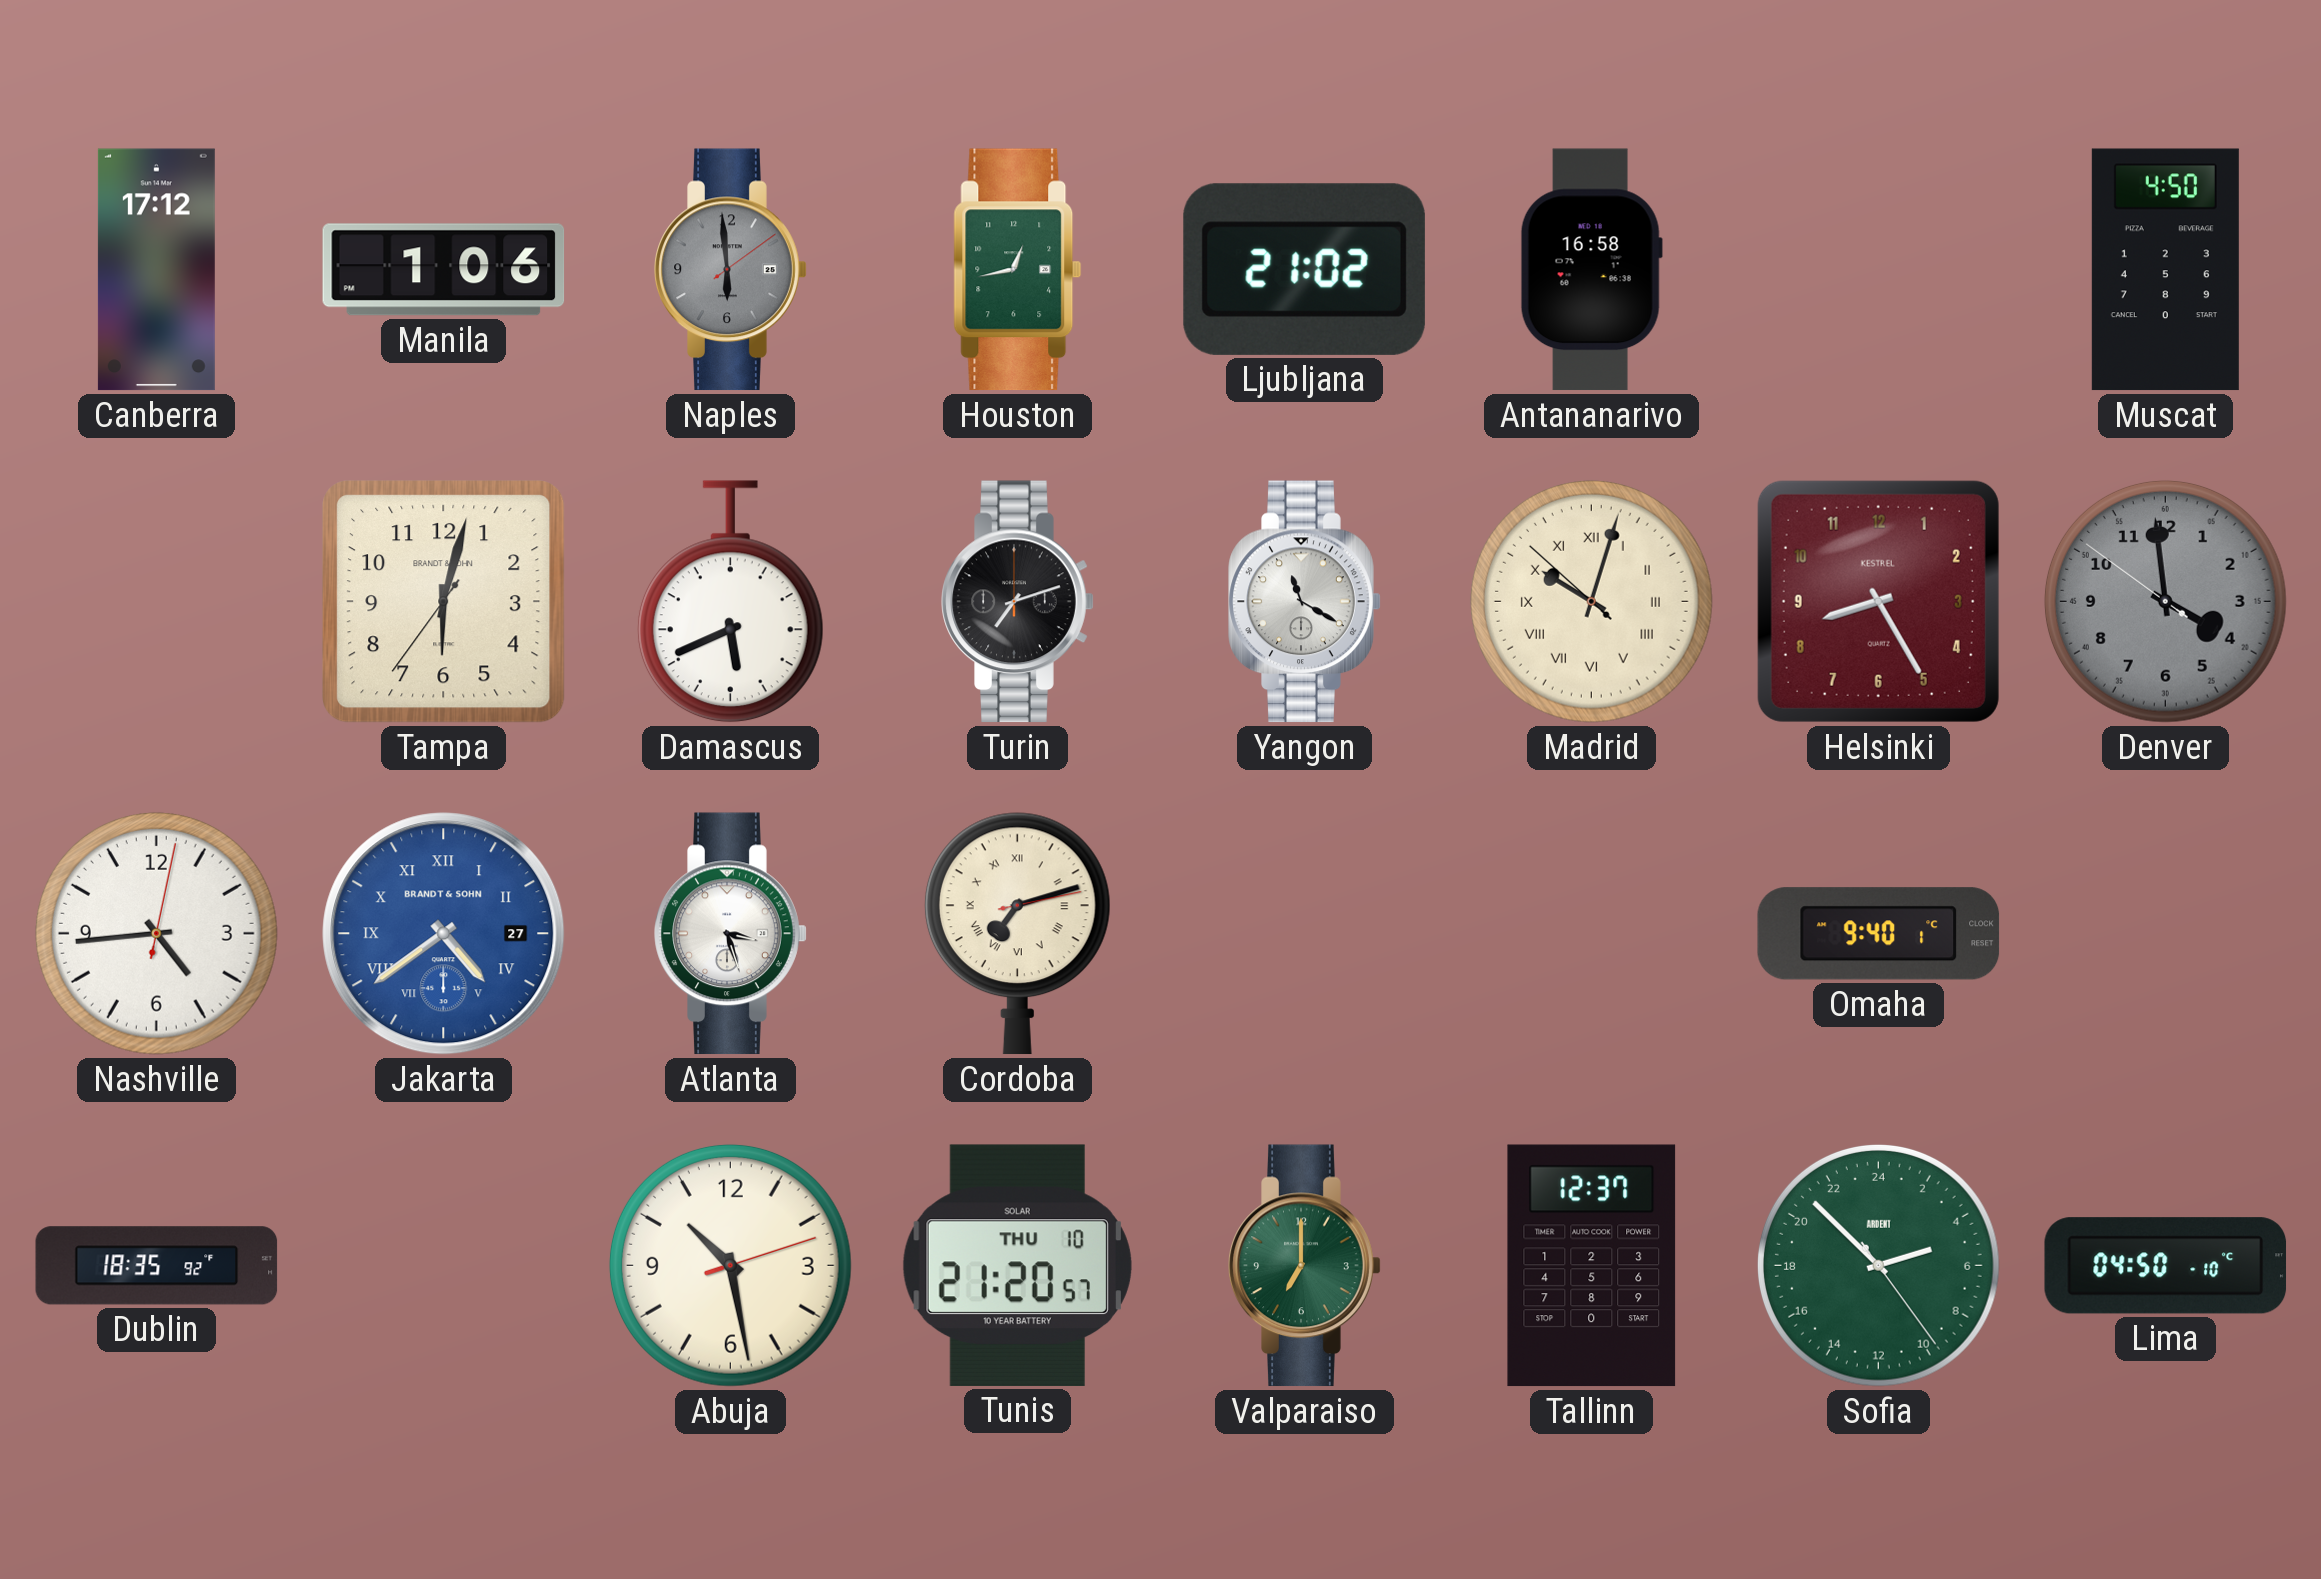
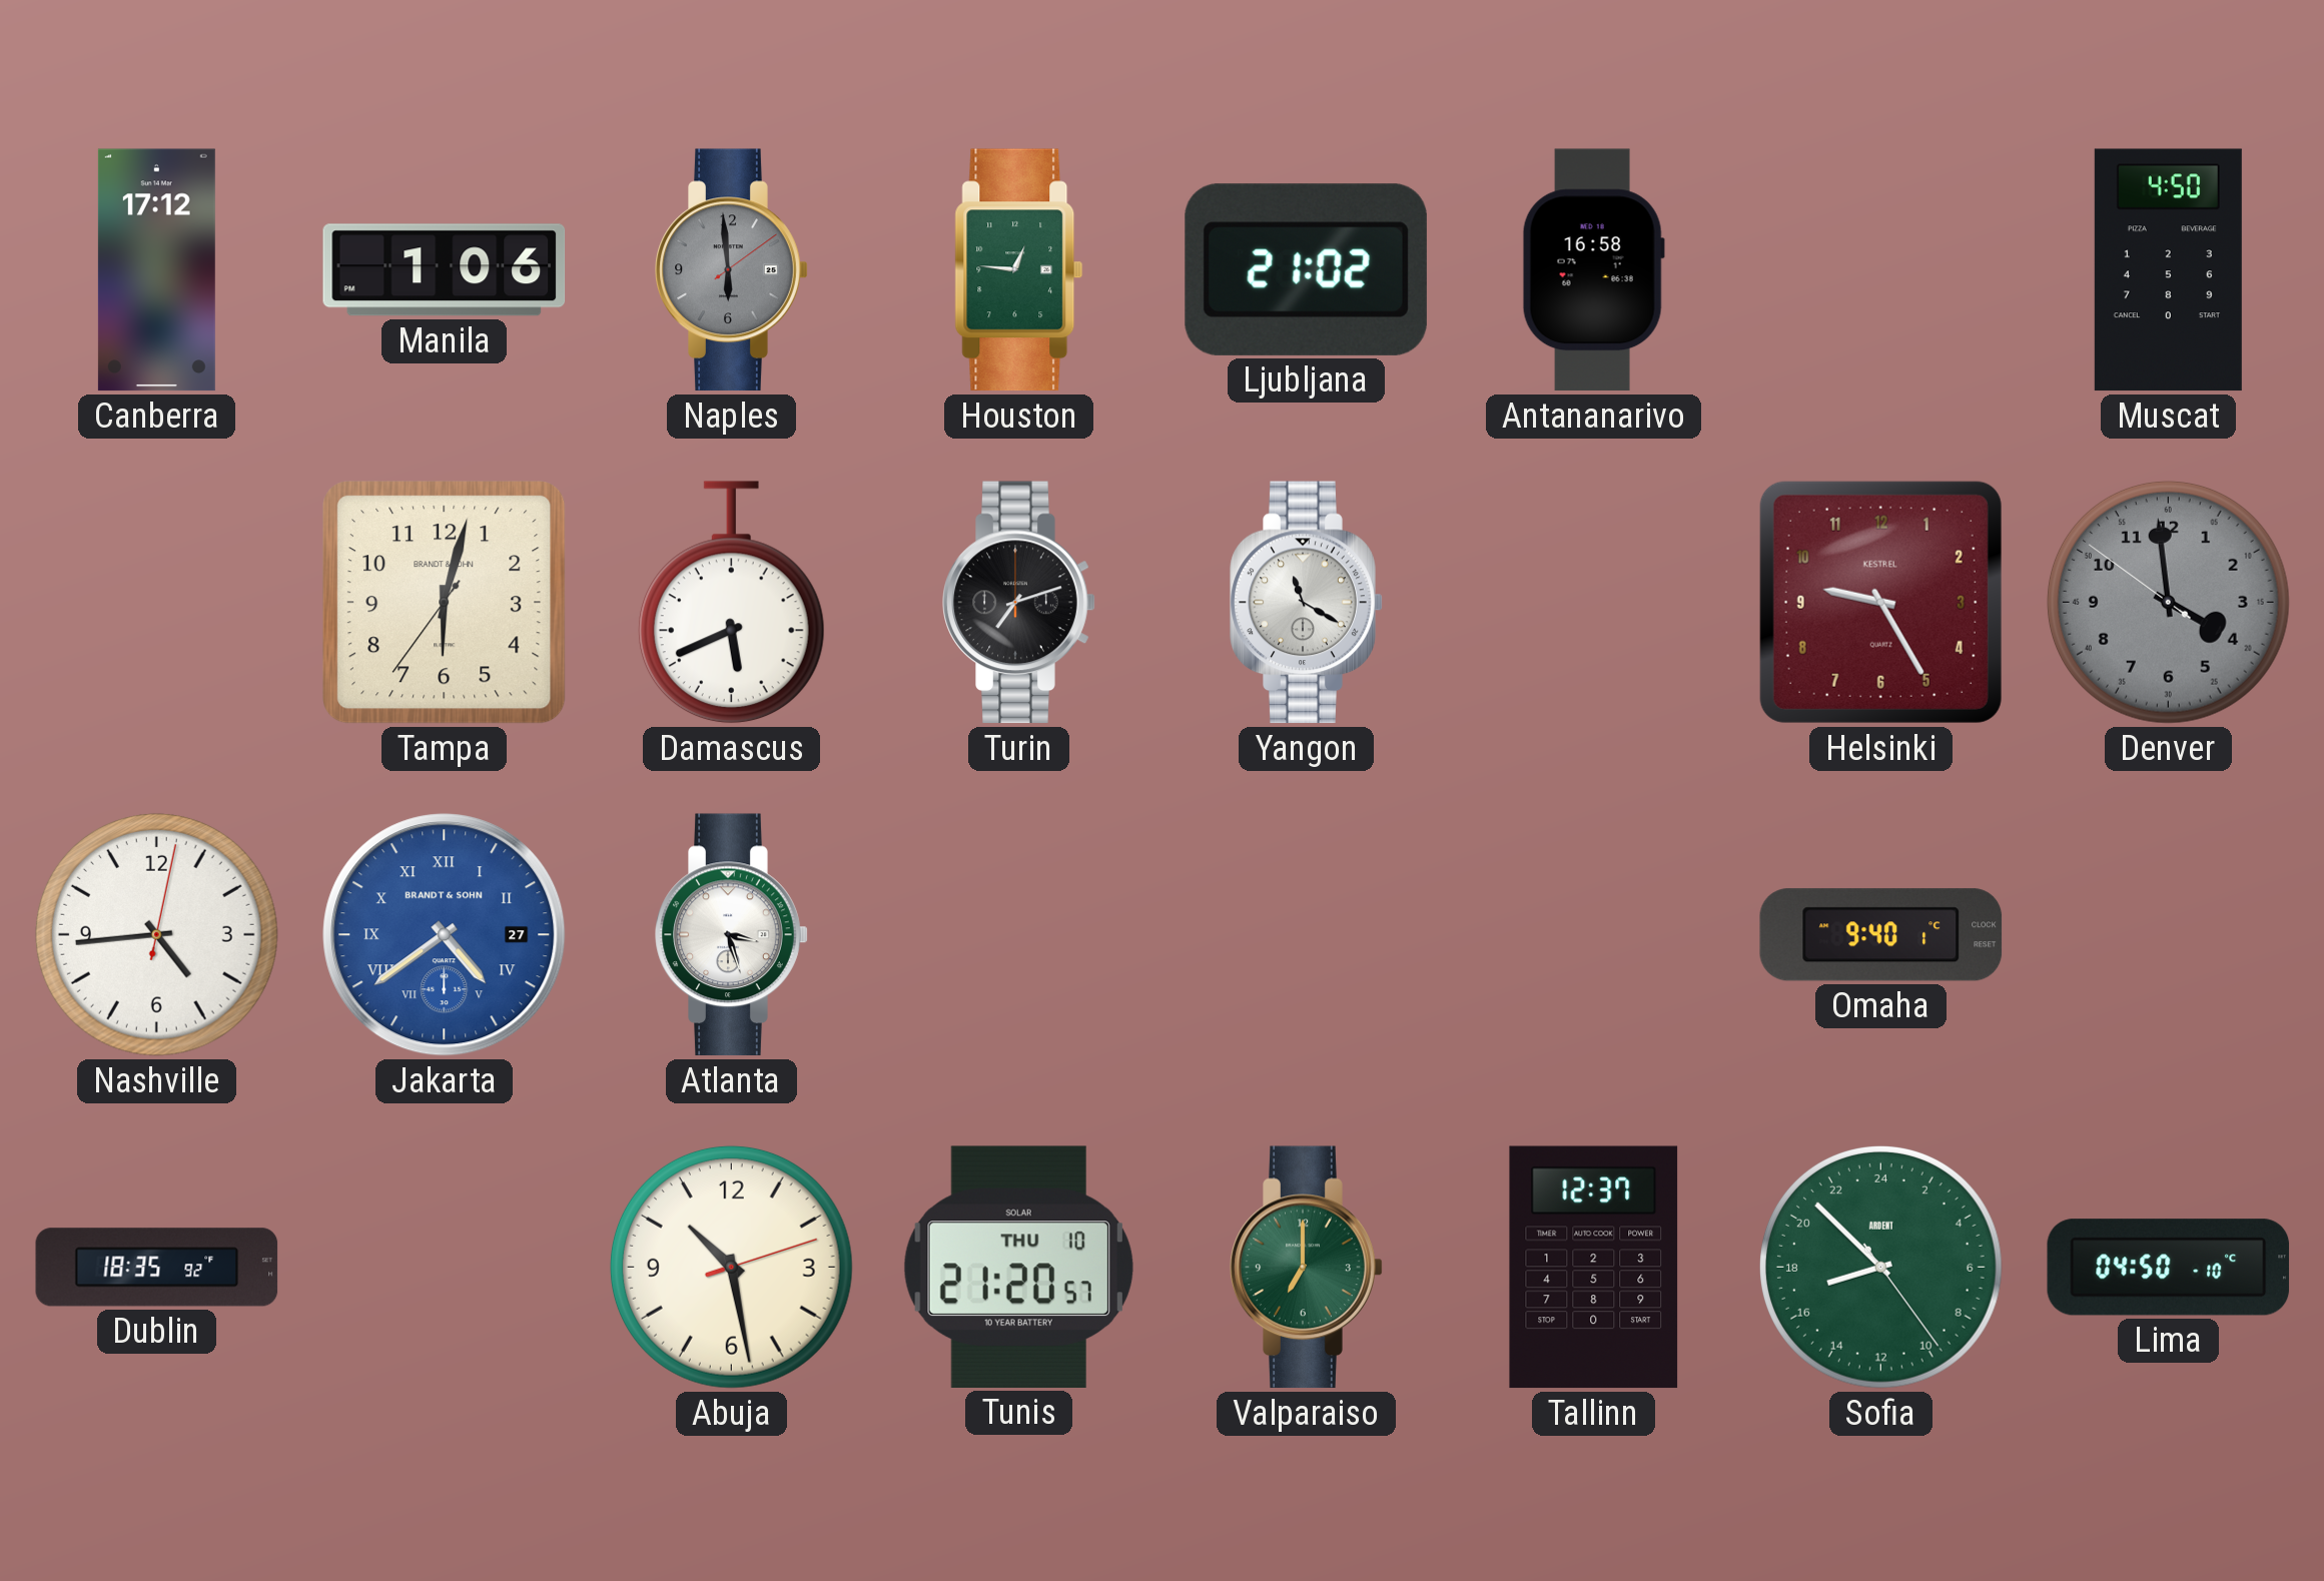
Houston: 12:43 -> 12:46 (1019, 270)
Madrid: 10:02 -> none (1591, 601)
Helsinki: 8:25 -> 9:25 (1880, 602)
Cordoba: 7:12 -> none (1017, 934)
Sofia: 4:52 -> 16:52 (1880, 1267)
